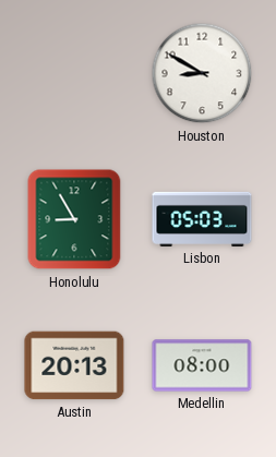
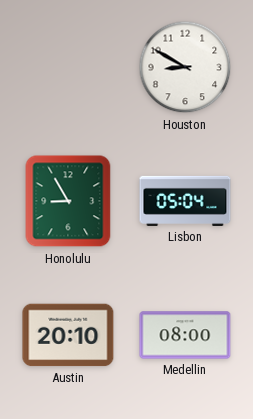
Lisbon: 05:03 -> 05:04 (185, 201)
Austin: 20:13 -> 20:10 (68, 335)
